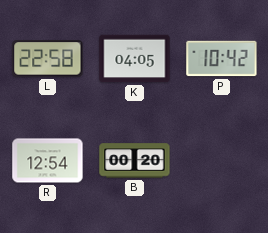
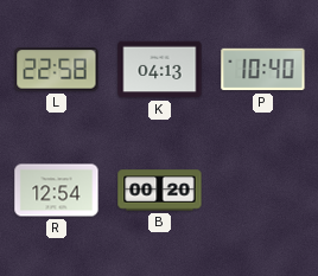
K: 04:05 -> 04:13 (160, 70)
P: 10:42 -> 10:40 (263, 70)
